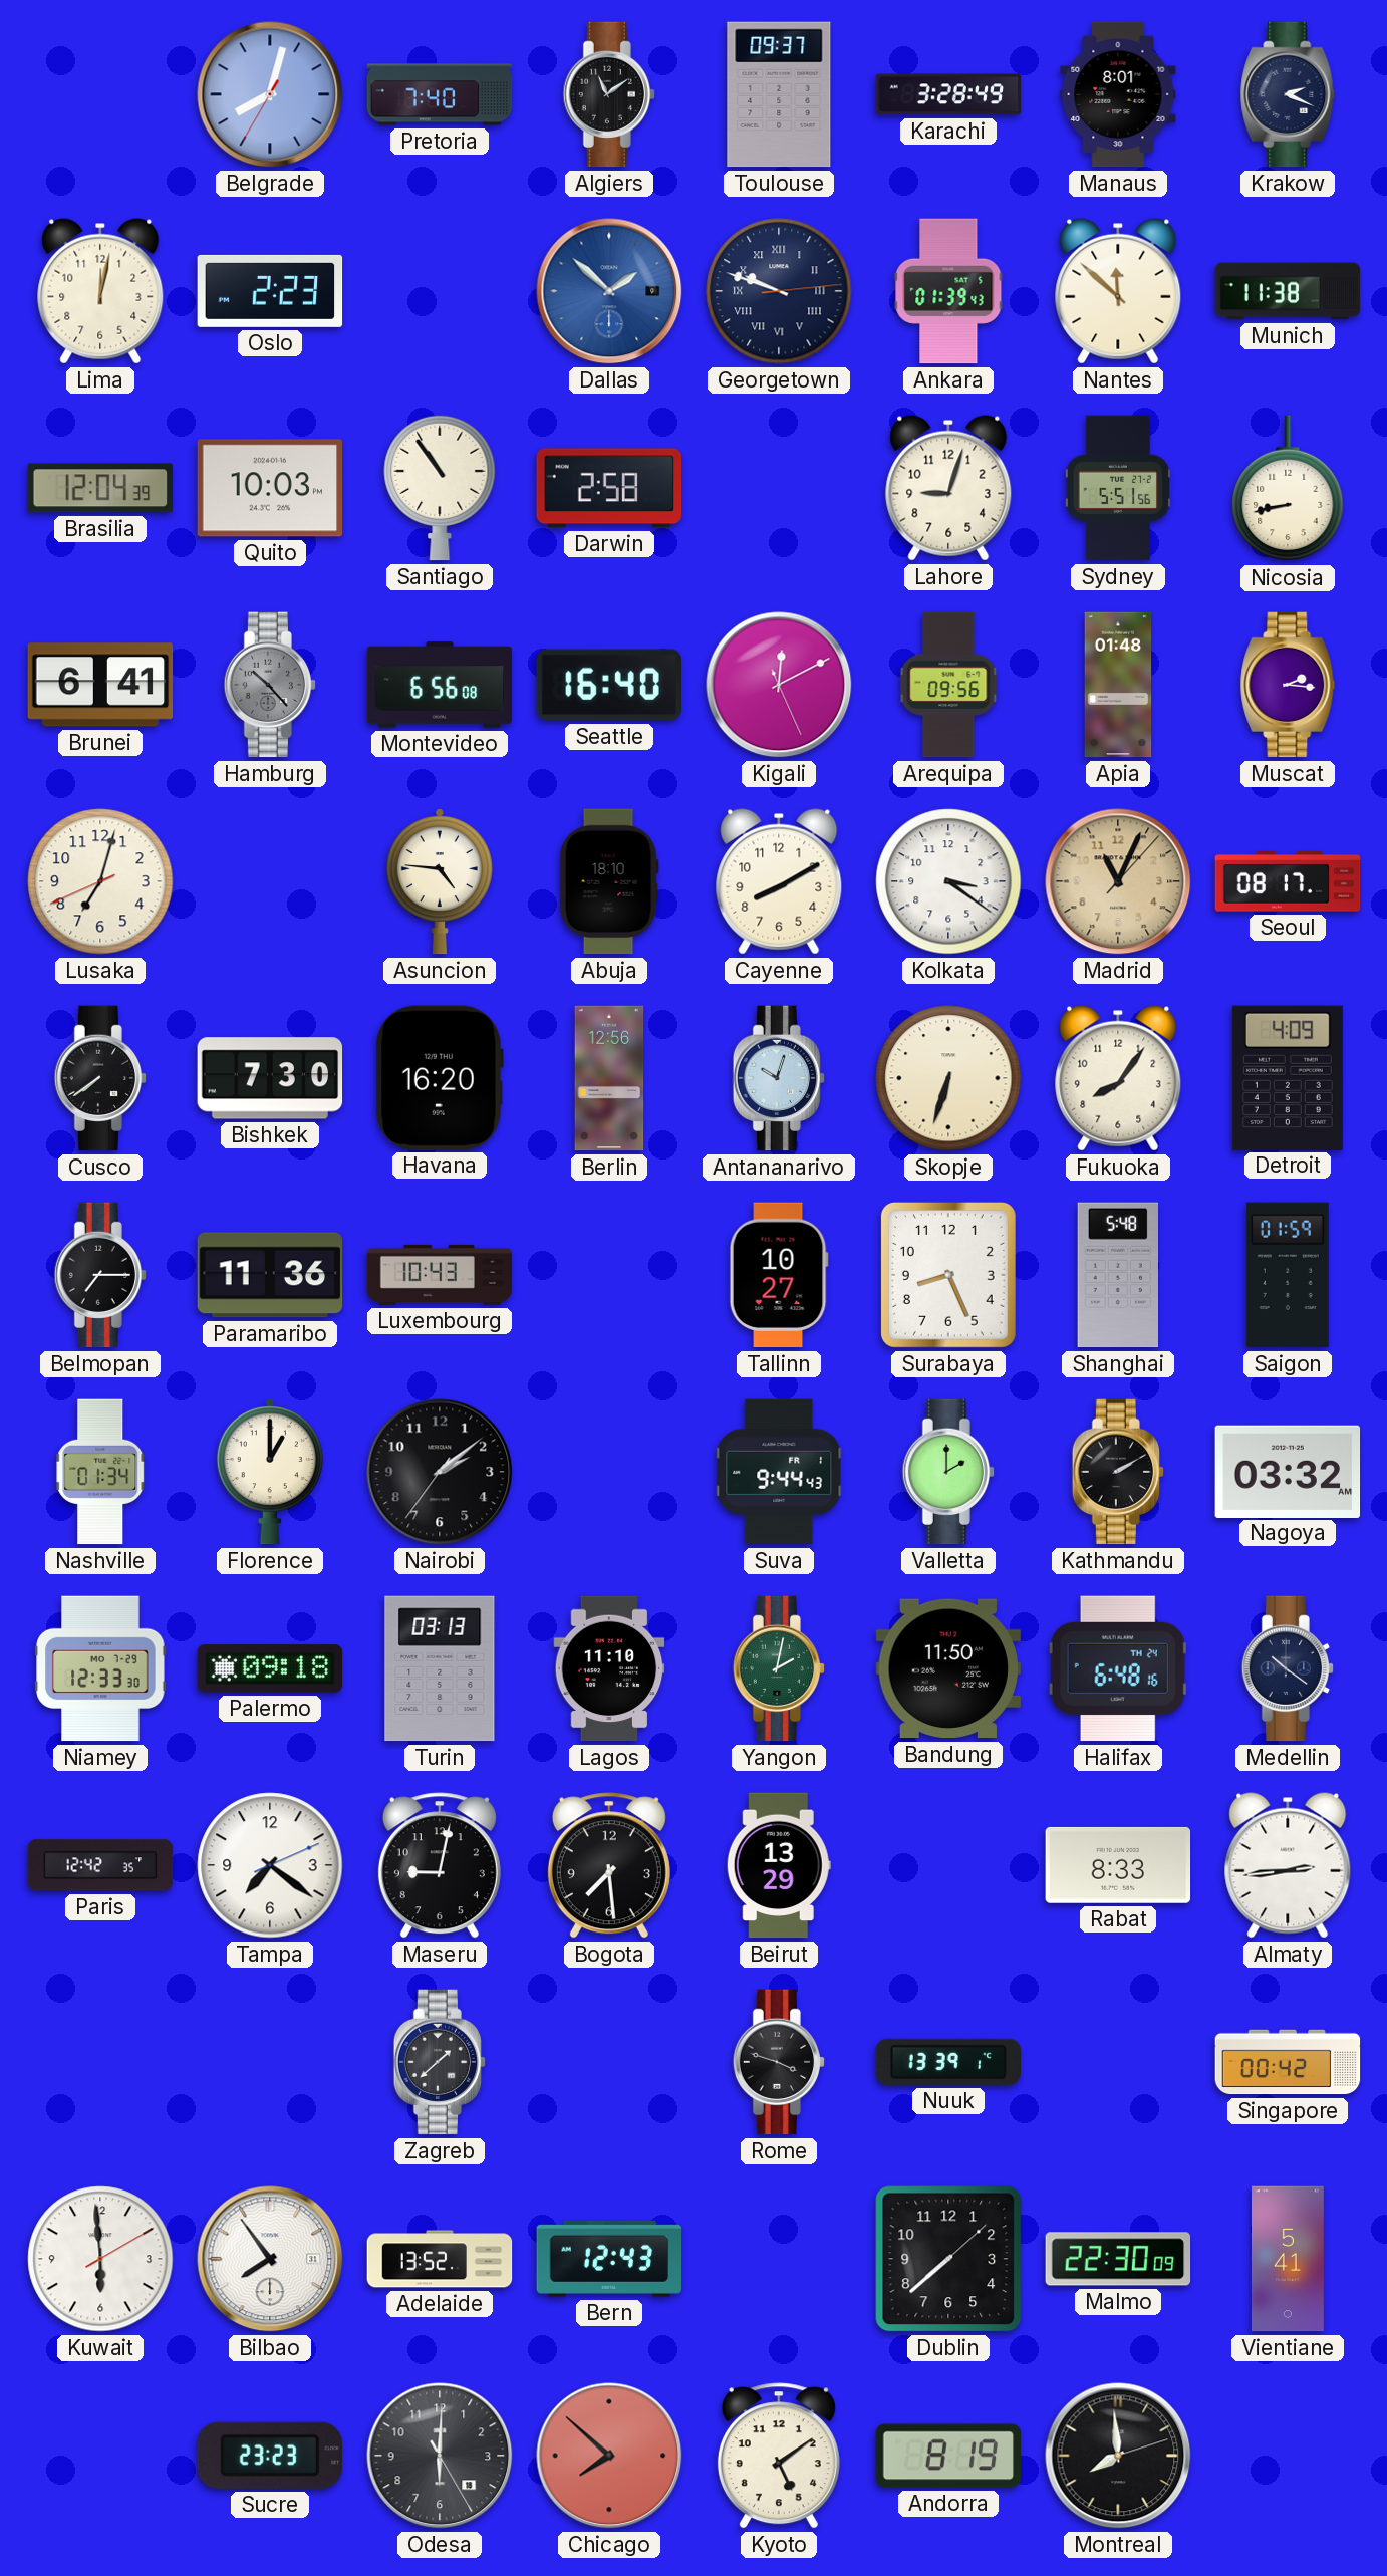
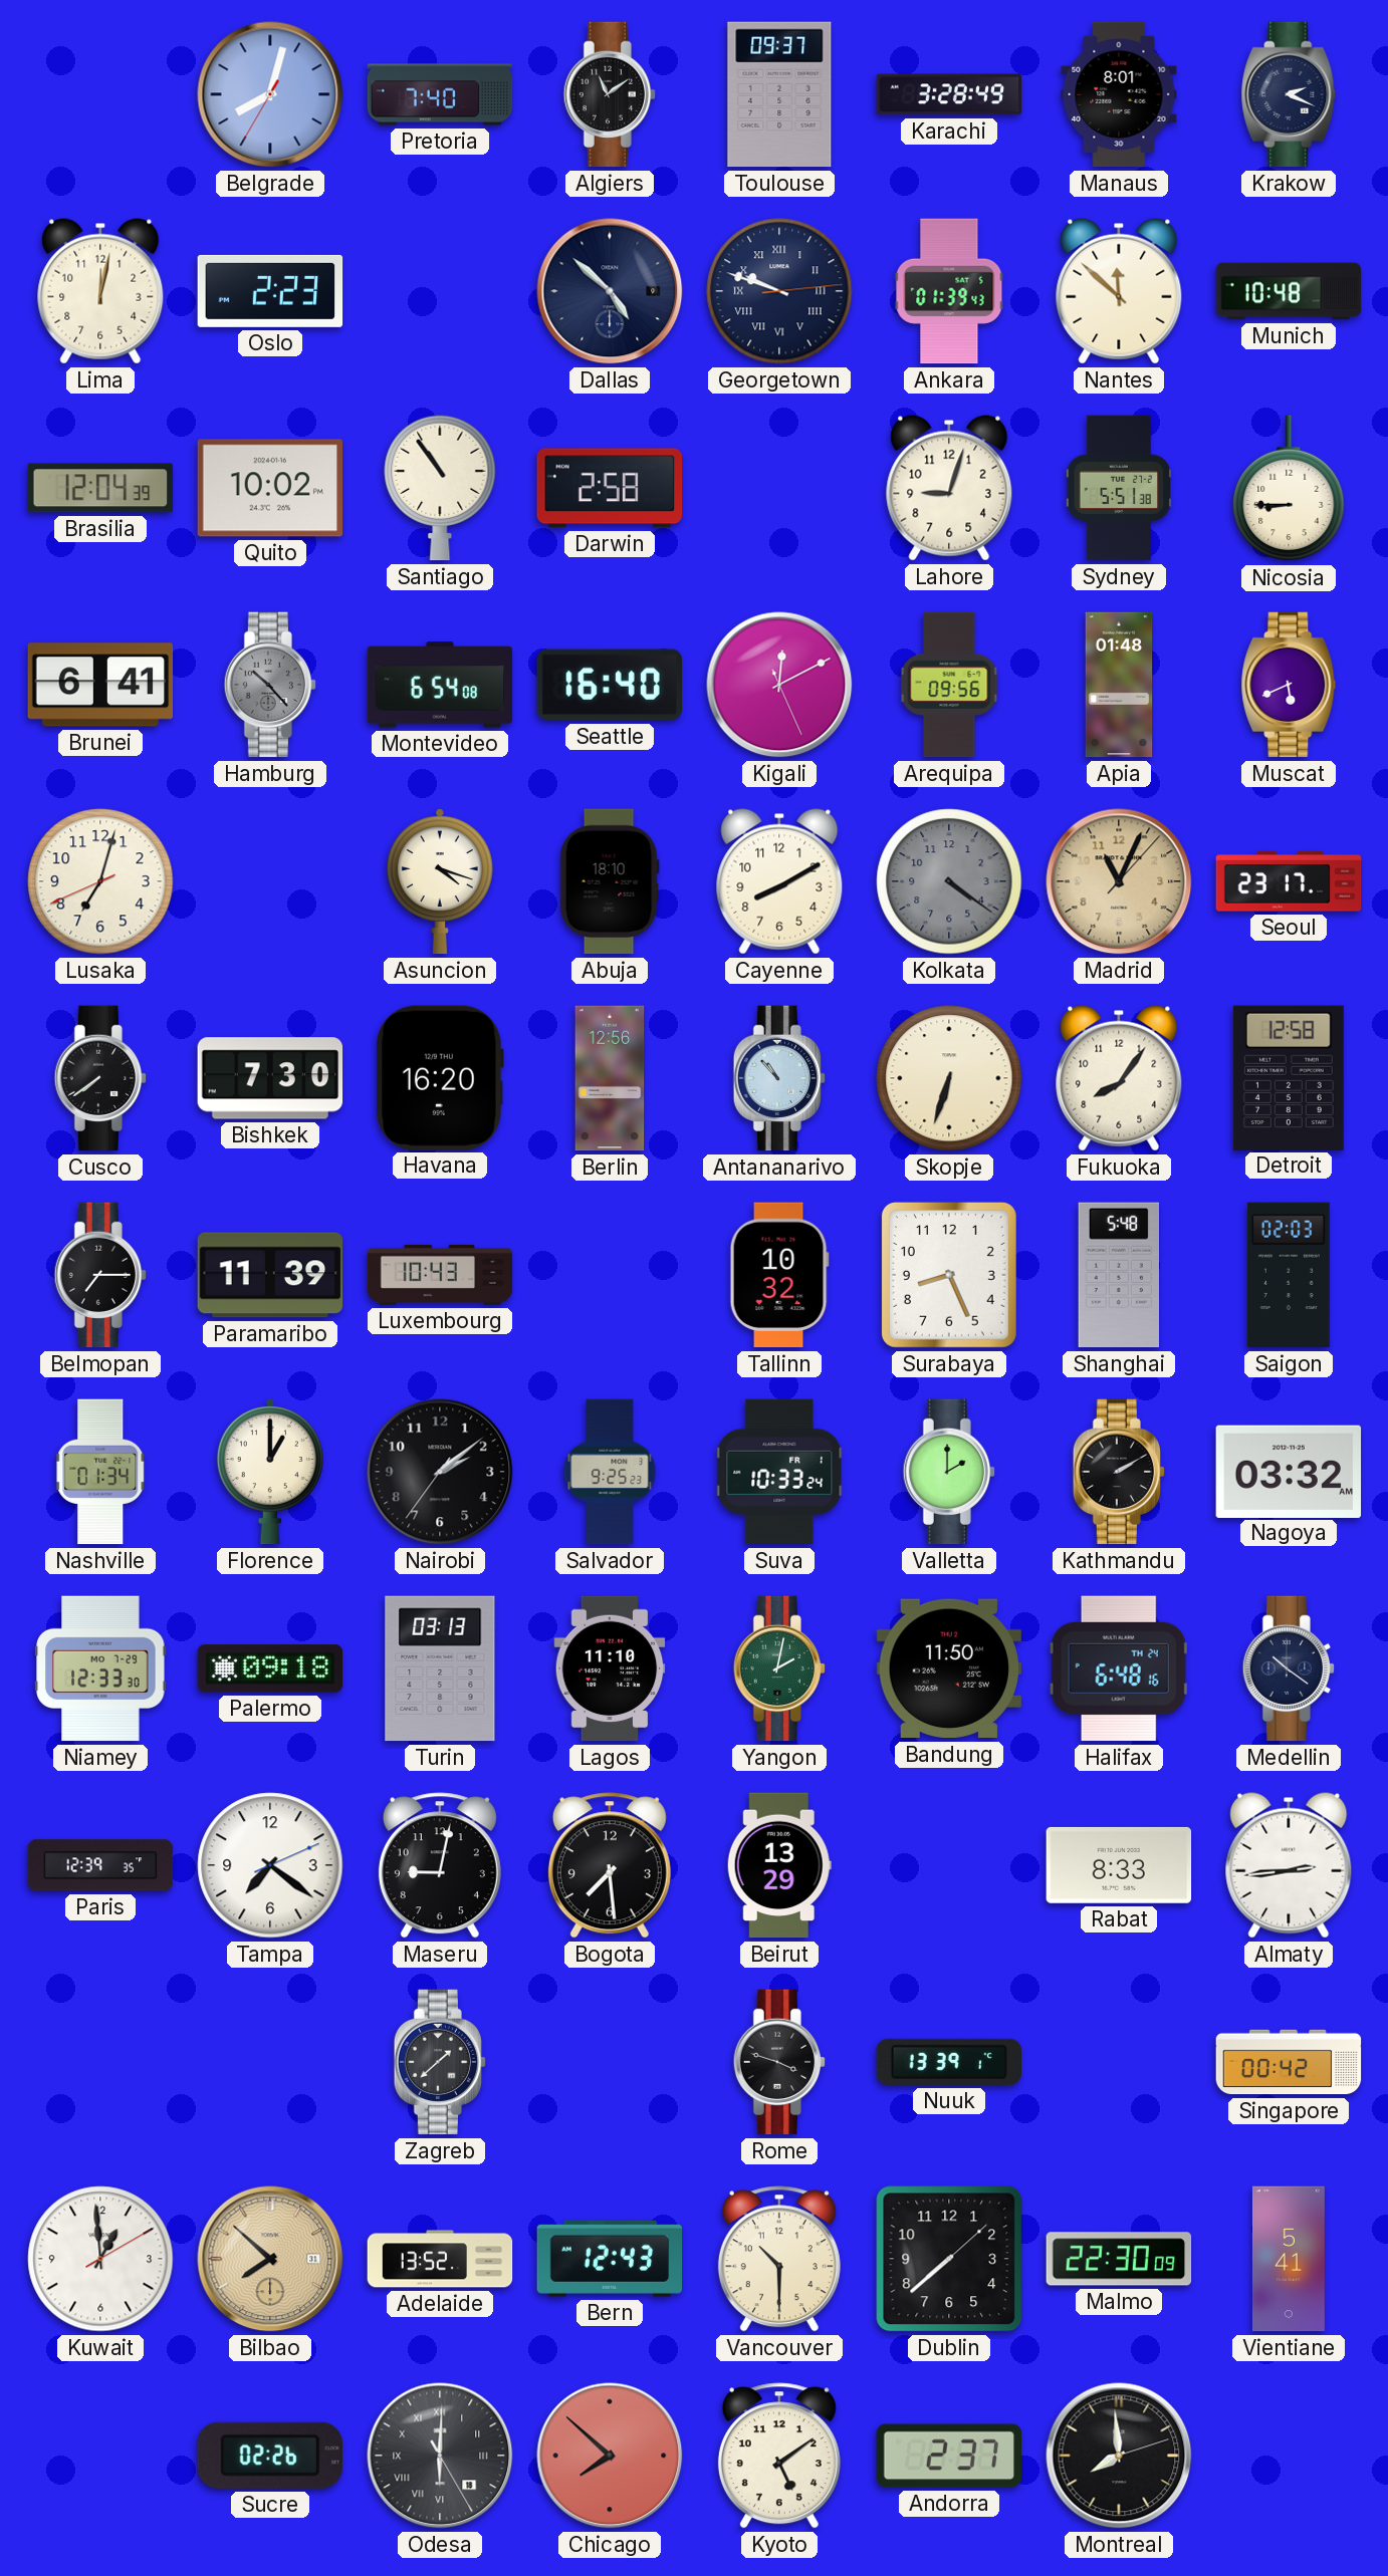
Dallas: 1:52 -> 4:52 (610, 291)
Dallas dial: blue -> navy (610, 291)
Munich: 11:38 -> 10:48 (1289, 291)
Quito: 10:03 -> 10:02 (270, 488)
Sydney: 5:51:56 -> 5:51:38 (1119, 488)
Nicosia: 8:43 -> 8:45 (1289, 489)
Montevideo: 6:56 -> 6:54 (440, 685)
Muscat: 2:16 -> 5:41 (1289, 685)
Asuncion: 4:46 -> 4:18 (440, 881)
Kolkata: 3:21 -> 4:21 (949, 881)
Kolkata dial: white -> grey (949, 881)
Seoul: 08:17 -> 23:17 (1289, 881)
Antananarivo: 10:03 -> 10:53 (779, 1078)
Detroit: 4:09 -> 12:58 (1289, 1077)
Paramaribo: 11:36 -> 11:39 (270, 1275)
Tallinn: 10:27 -> 10:32 (779, 1275)
Saigon: 01:59 -> 02:03 (1289, 1275)
Salvador: none -> 9:25 (610, 1472)
Suva: 9:44 -> 10:33 (779, 1472)
Paris: 12:42 -> 12:39 (100, 1865)
Kuwait: 5:59 -> 12:59 (100, 2259)
Bilbao: 7:54 -> 7:52 (270, 2259)
Bilbao dial: white -> champagne (270, 2259)
Vancouver: none -> 10:30 (779, 2259)
Sucre: 23:23 -> 02:26 (270, 2456)
Odesa numerals: Arabic -> Roman (440, 2456)
Andorra: 8:19 -> 2:37 (949, 2456)
